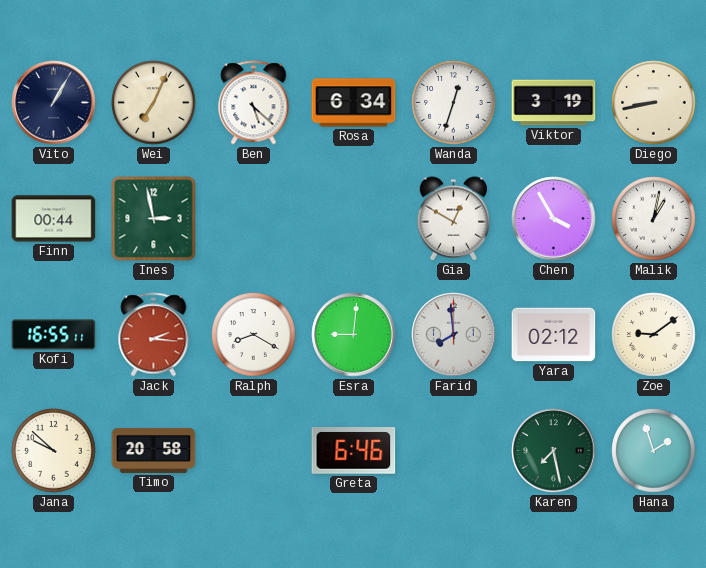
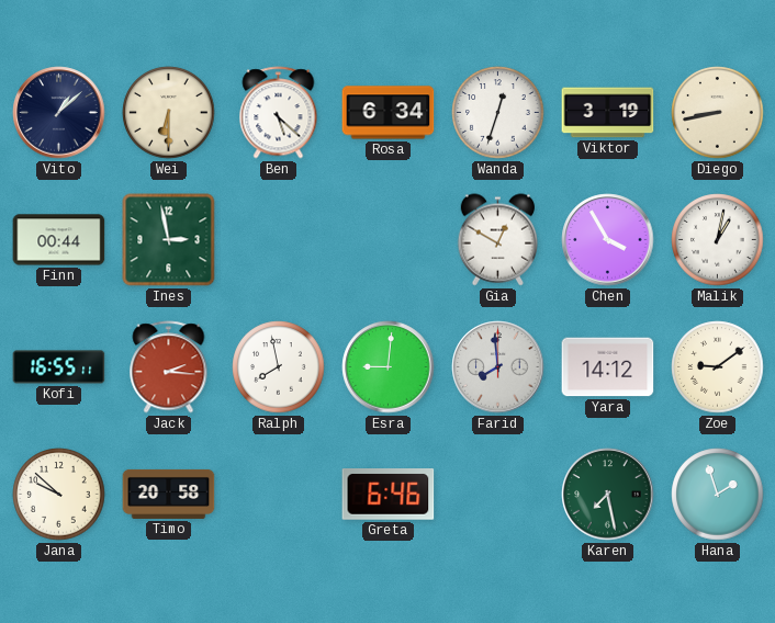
Vito: 1:05 -> 1:08 (59, 113)
Wei: 7:04 -> 6:30 (169, 113)
Ralph: 8:20 -> 7:58 (279, 367)
Yara: 02:12 -> 14:12 (608, 367)
